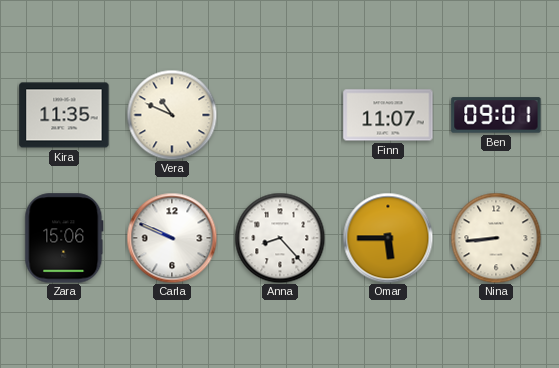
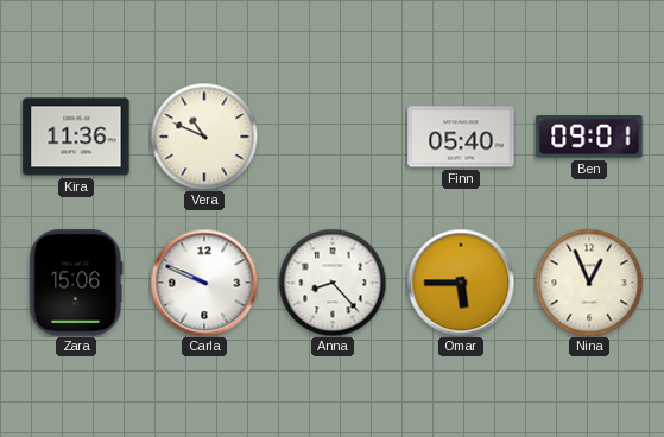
Kira: 11:35 -> 11:36 (76, 137)
Finn: 11:07 -> 05:40 (461, 137)
Nina: 8:44 -> 12:56 (589, 283)
